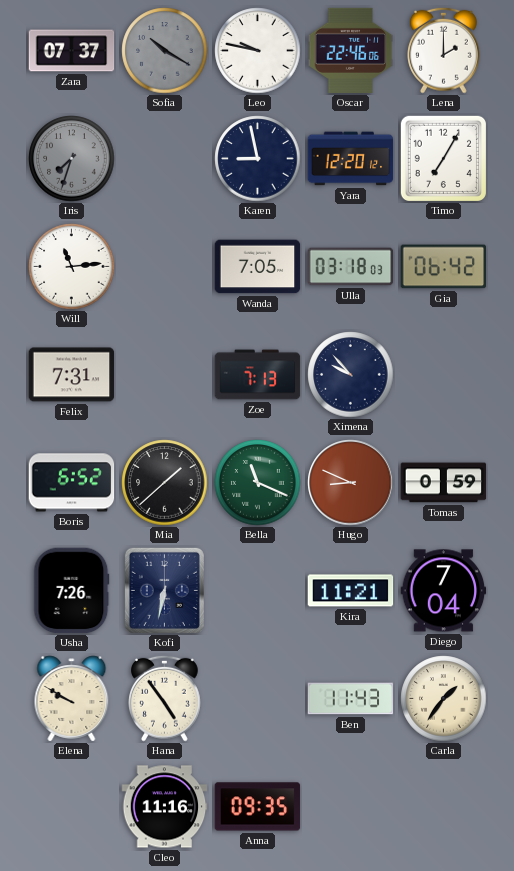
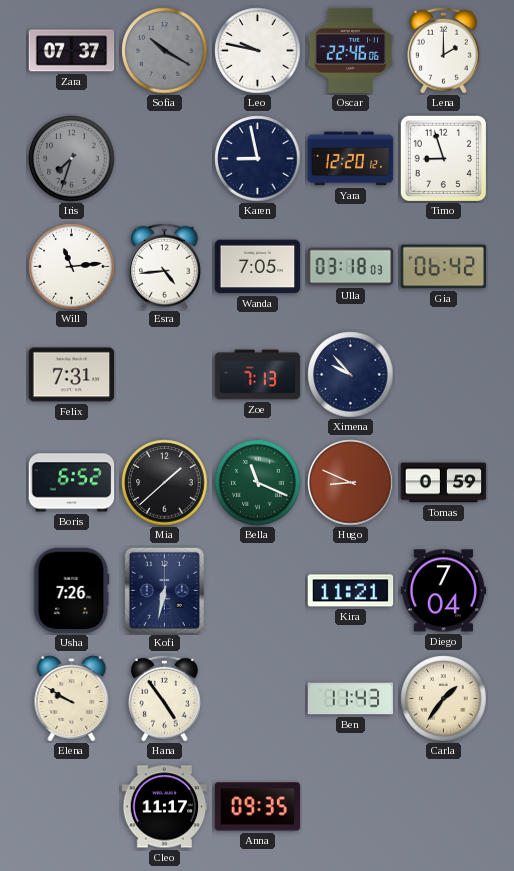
Timo: 7:05 -> 8:57 (443, 158)
Esra: none -> 4:44 (165, 266)
Cleo: 11:16 -> 11:17 (165, 807)
